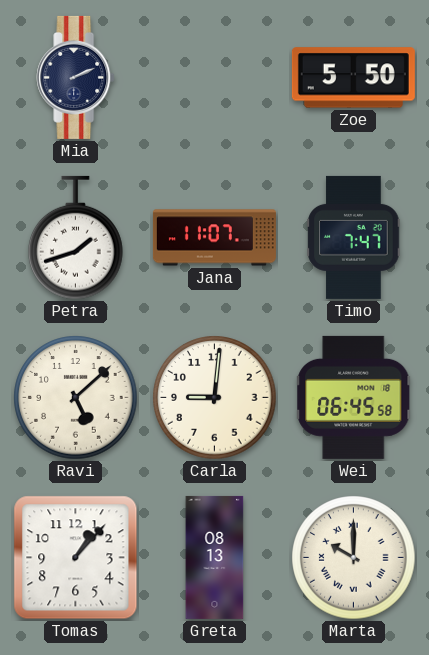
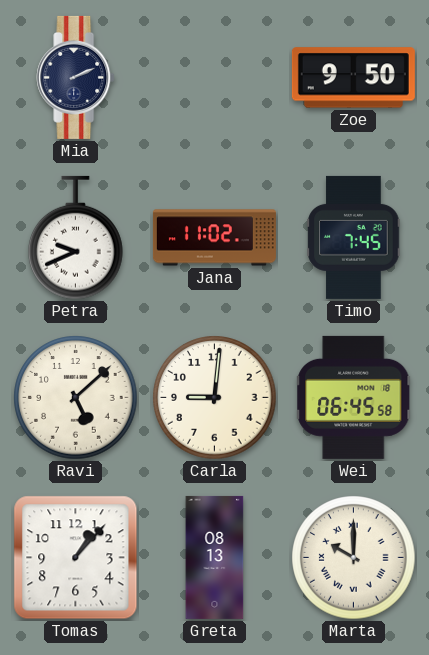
Zoe: 5:50 -> 9:50 (353, 78)
Petra: 1:42 -> 9:41 (76, 238)
Jana: 11:07 -> 11:02 (214, 238)
Timo: 7:47 -> 7:45 (354, 237)
